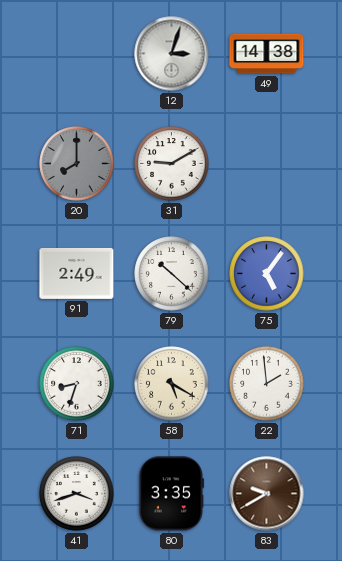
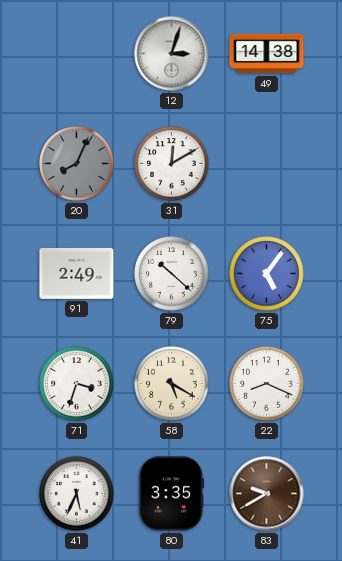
20: 8:00 -> 8:04 (77, 164)
31: 9:10 -> 12:10 (172, 164)
71: 8:33 -> 3:33 (77, 384)
22: 1:59 -> 8:19 (267, 384)
41: 3:42 -> 5:34 (77, 494)
